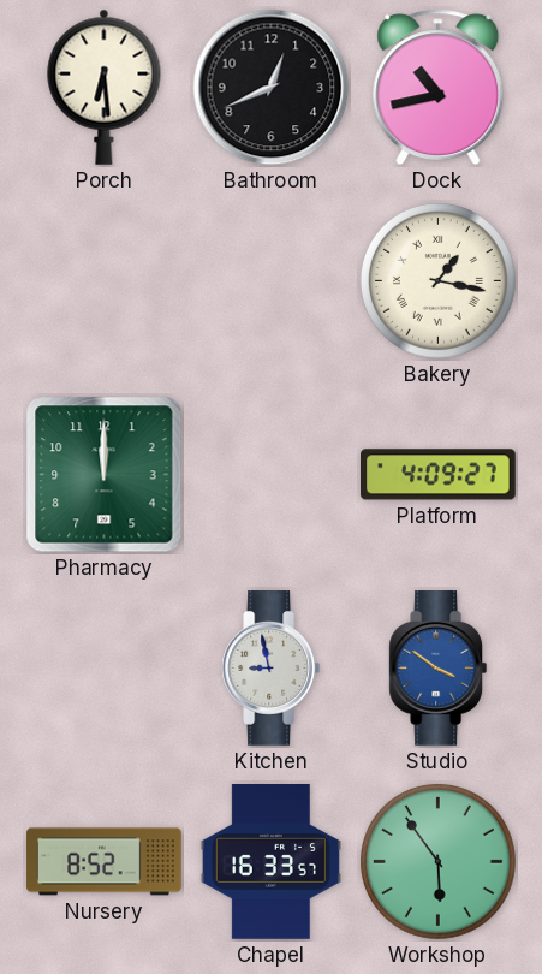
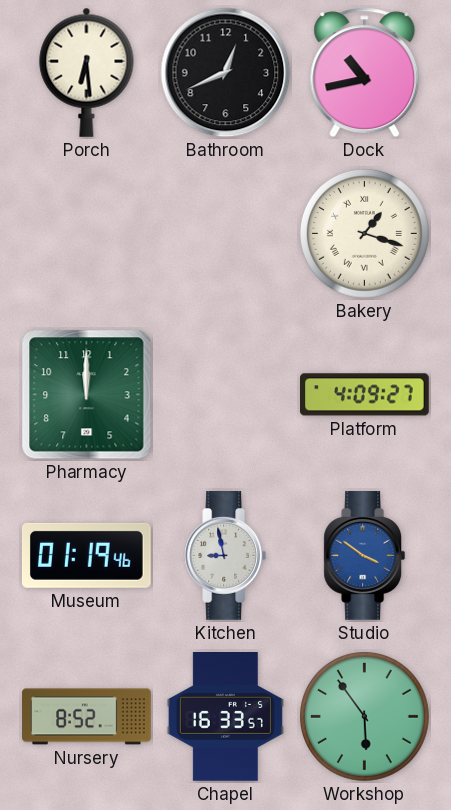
Bakery: 1:17 -> 1:18 (365, 234)
Museum: none -> 01:19 (86, 555)
